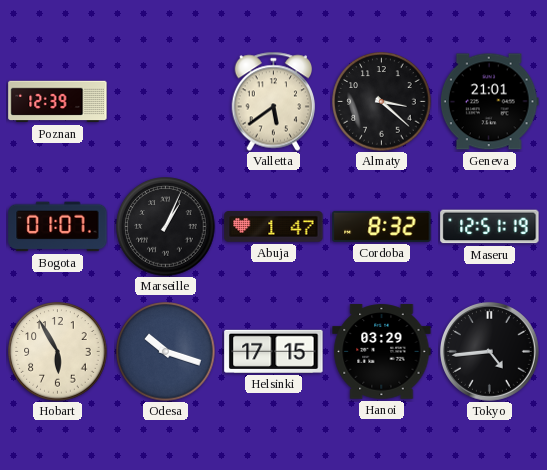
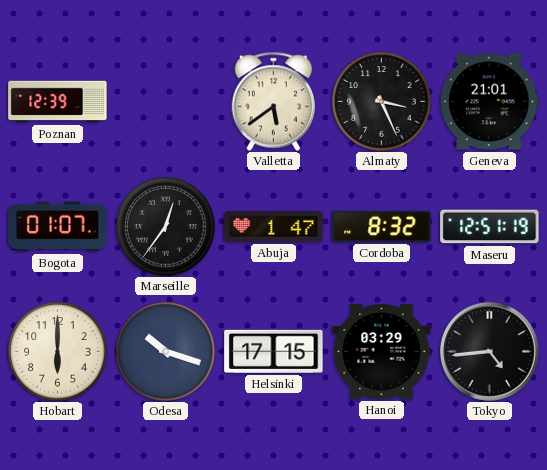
Almaty: 3:22 -> 3:26 (382, 102)
Marseille: 1:04 -> 12:36 (166, 227)
Hobart: 5:55 -> 6:00 (58, 352)
